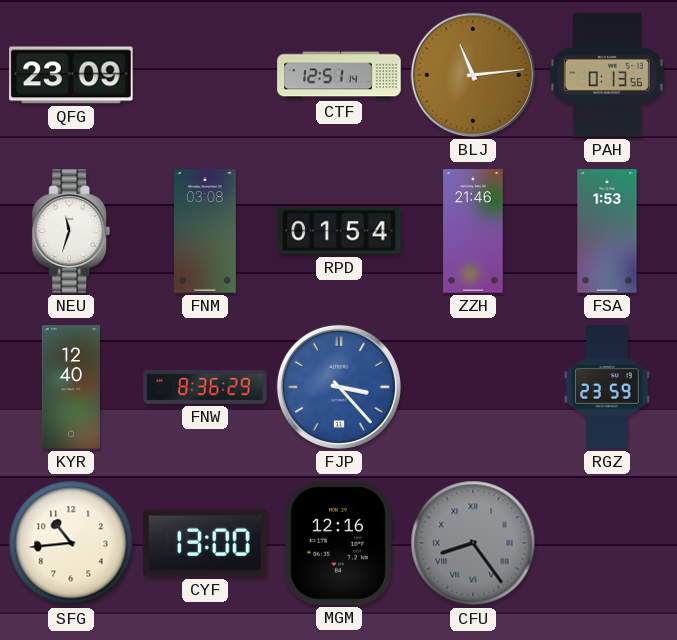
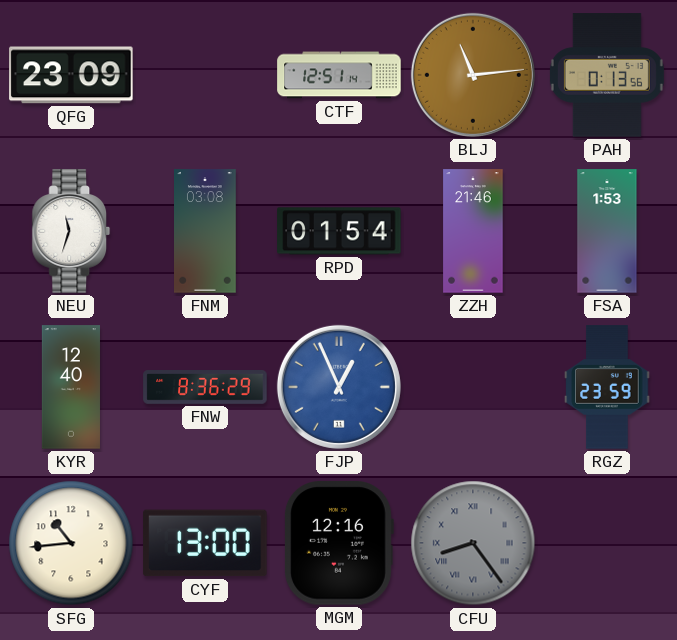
FJP: 3:23 -> 12:56 (339, 387)
